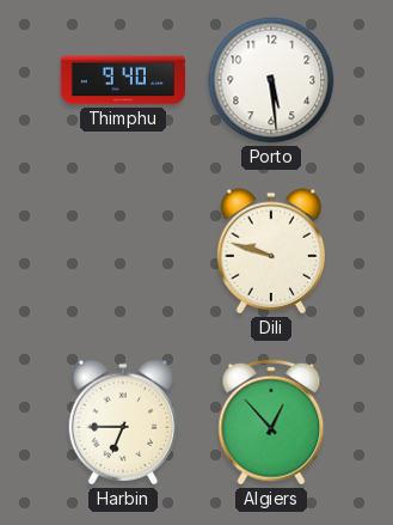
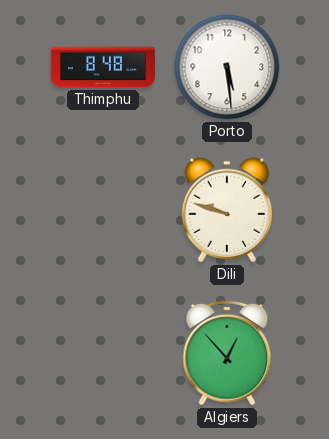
Thimphu: 9:40 -> 8:48 (102, 67)
Harbin: 6:45 -> none (122, 422)
